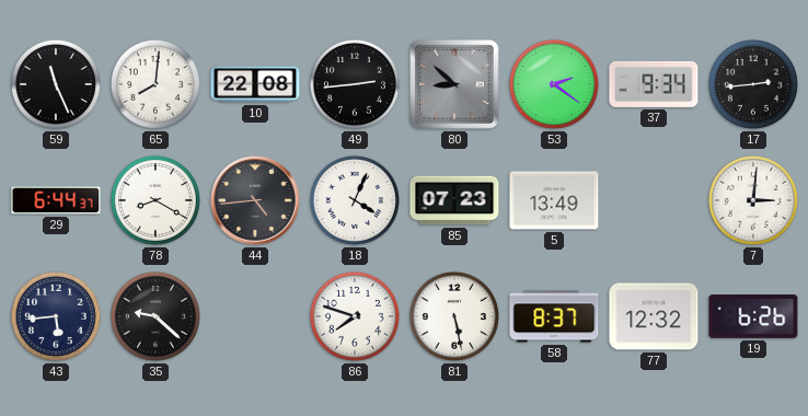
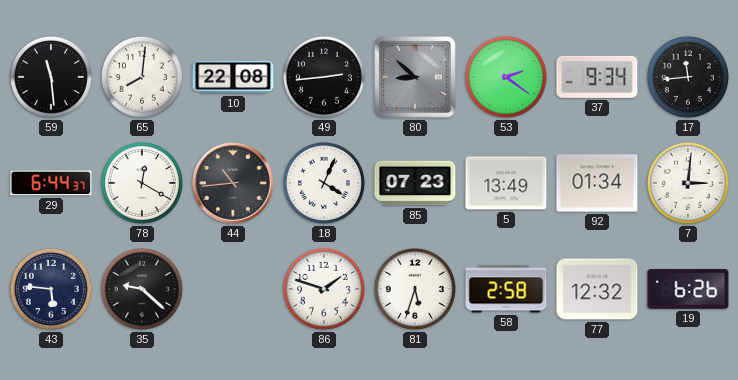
59: 11:26 -> 11:29 (51, 77)
17: 2:44 -> 11:44 (688, 77)
78: 8:20 -> 12:20 (142, 183)
44: 4:44 -> 10:44 (234, 184)
92: none -> 01:34 (597, 183)
43: 5:44 -> 5:46 (51, 289)
86: 7:48 -> 1:48 (324, 289)
81: 5:28 -> 5:33 (415, 289)
58: 8:37 -> 2:58 (506, 289)
